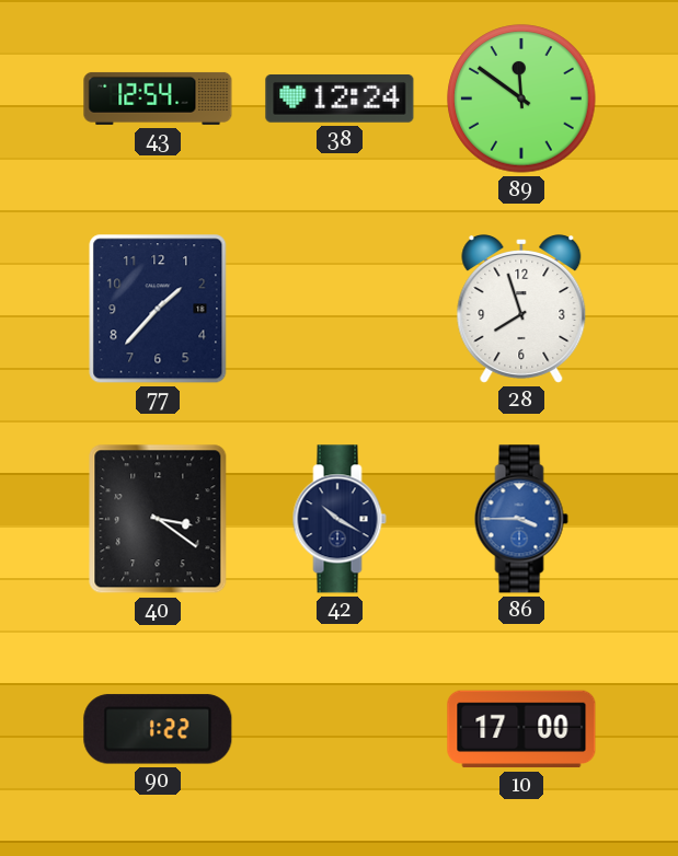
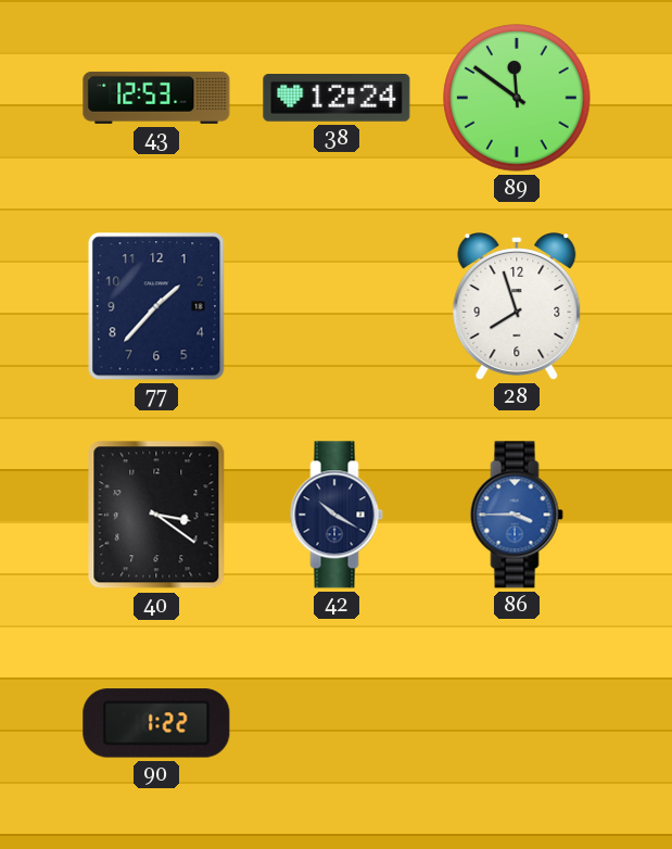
43: 12:54 -> 12:53 (156, 98)
10: 17:00 -> none (521, 729)
